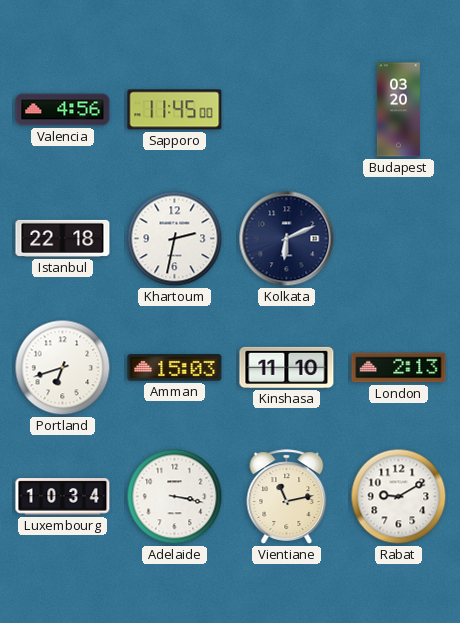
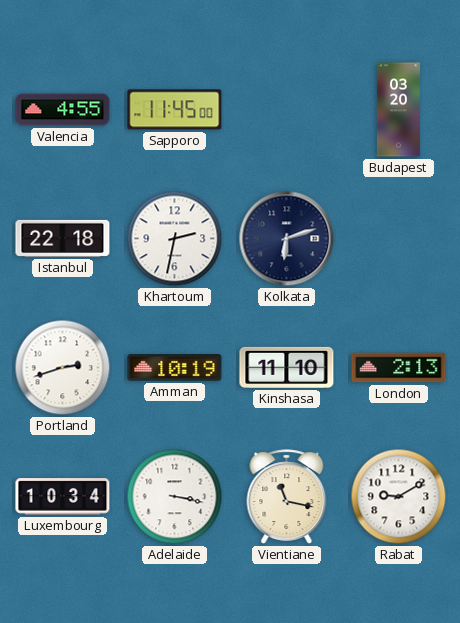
Valencia: 4:56 -> 4:55 (63, 110)
Kolkata: 6:11 -> 6:12 (287, 239)
Portland: 6:42 -> 2:42 (63, 368)
Amman: 15:03 -> 10:19 (175, 368)
Vientiane: 11:13 -> 11:17 (287, 497)
